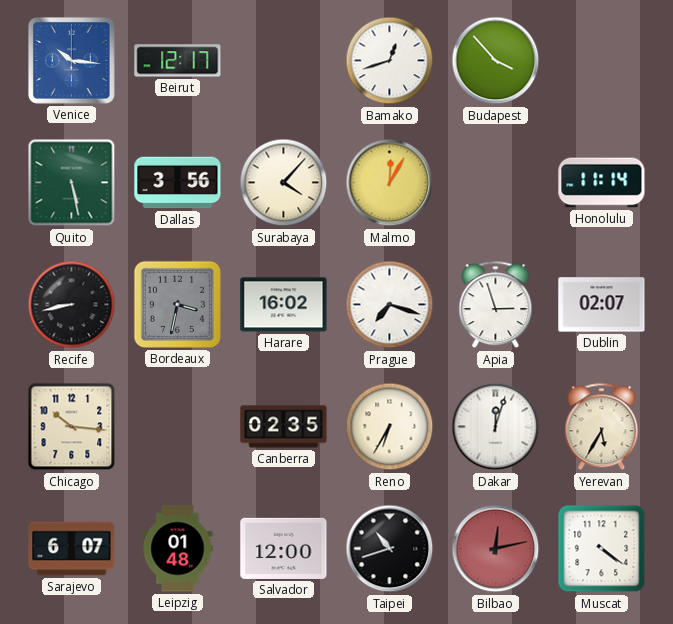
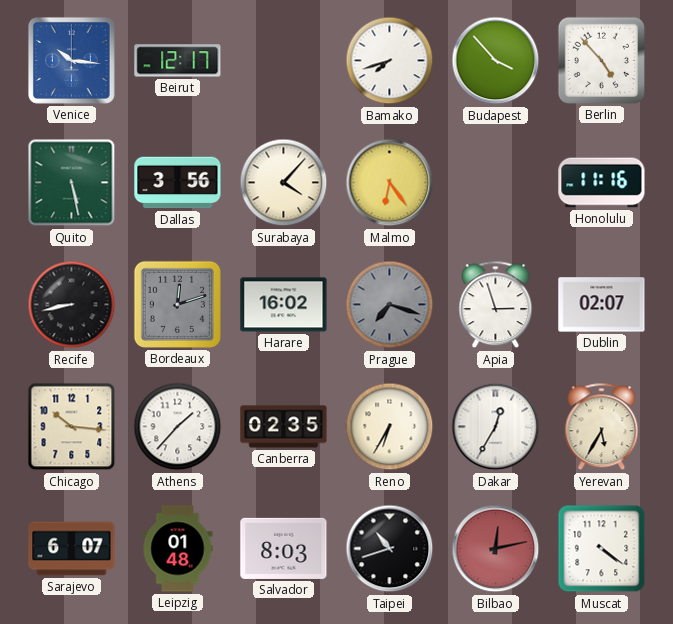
Bamako: 12:42 -> 7:42 (390, 61)
Berlin: none -> 4:53 (601, 60)
Malmo: 12:05 -> 6:24 (390, 183)
Honolulu: 11:14 -> 11:16 (602, 183)
Bordeaux: 3:32 -> 12:12 (177, 304)
Prague dial: white -> grey (390, 305)
Athens: none -> 1:37 (178, 427)
Dakar: 12:03 -> 12:35 (496, 427)
Salvador: 12:00 -> 8:03 (284, 548)
